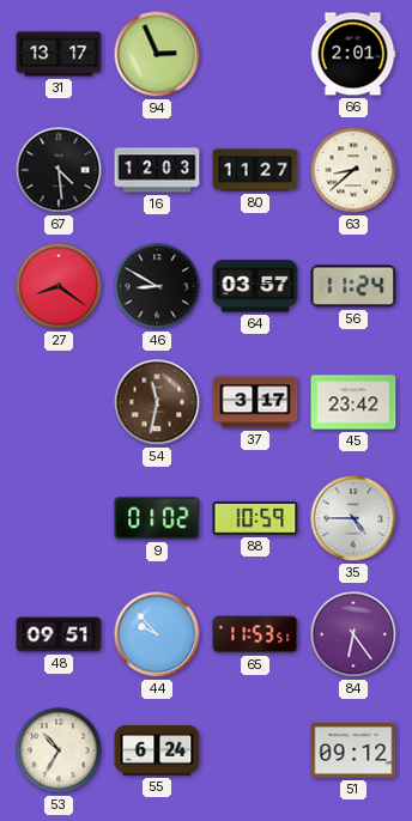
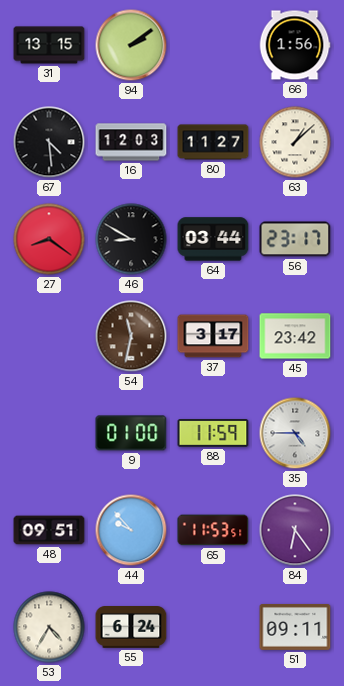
31: 13:17 -> 13:15 (49, 45)
94: 2:56 -> 2:09 (131, 45)
66: 2:01 -> 1:56 (295, 45)
63: 8:38 -> 1:08 (295, 142)
64: 03:57 -> 03:44 (213, 239)
56: 11:24 -> 23:17 (295, 239)
9: 01:02 -> 01:00 (131, 433)
88: 10:59 -> 11:59 (213, 434)
53: 10:35 -> 4:35 (49, 627)
51: 09:12 -> 09:11 (295, 627)
